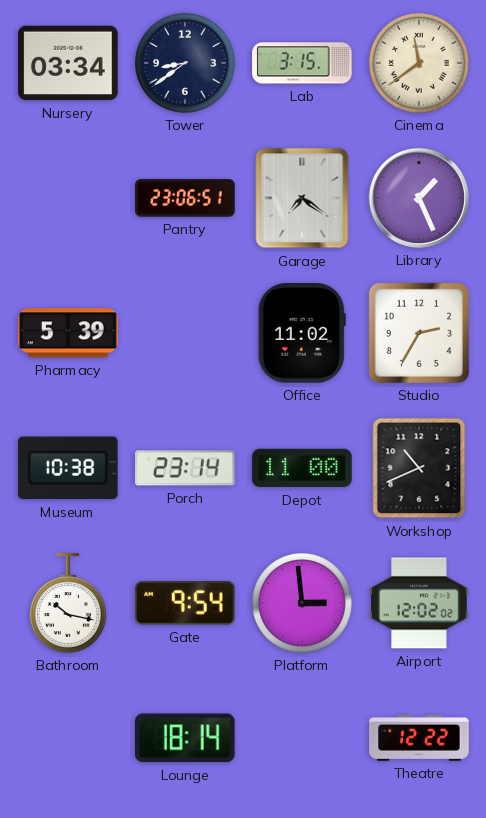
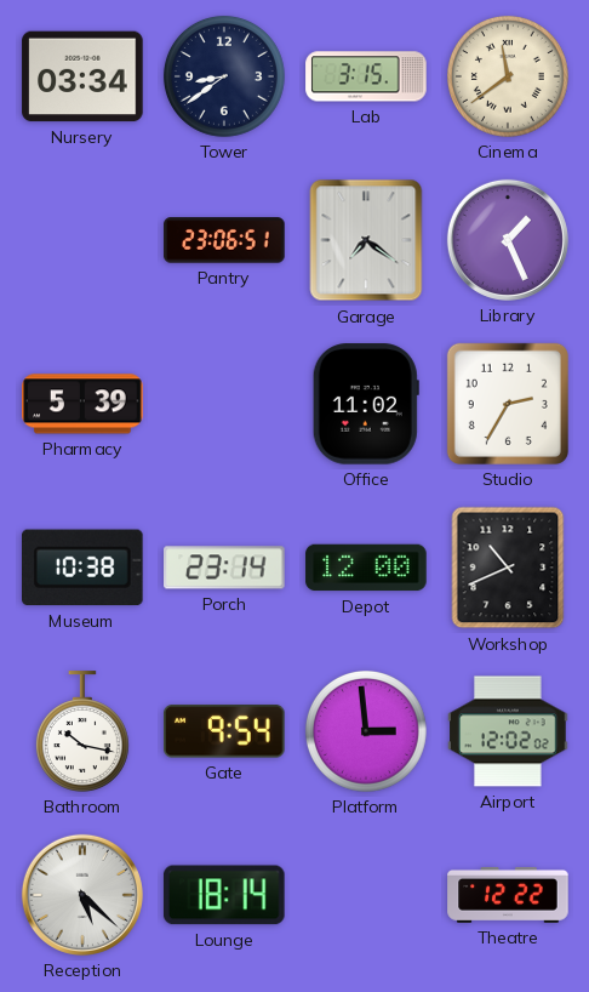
Depot: 11:00 -> 12:00 (366, 568)
Reception: none -> 5:22 (82, 895)
